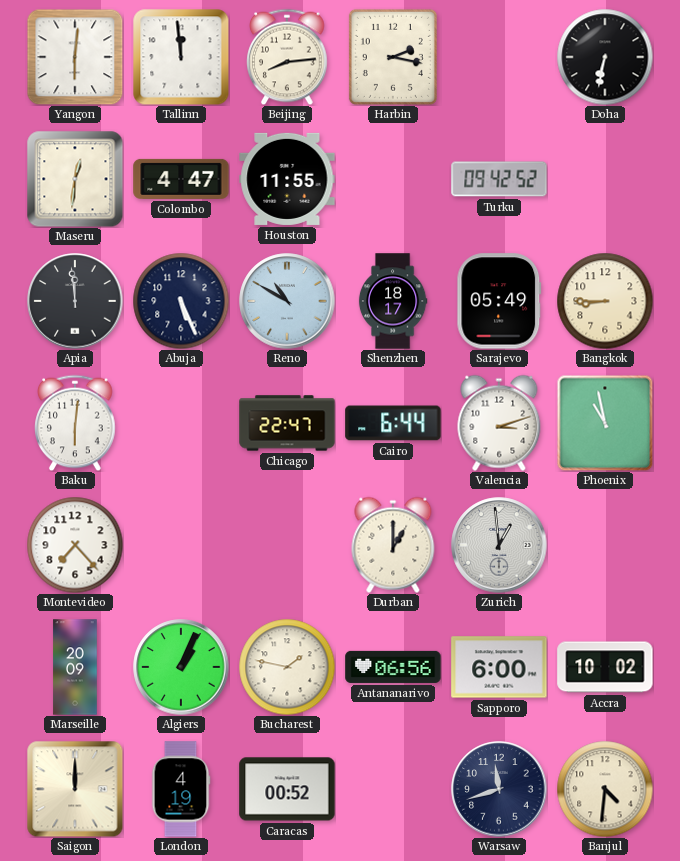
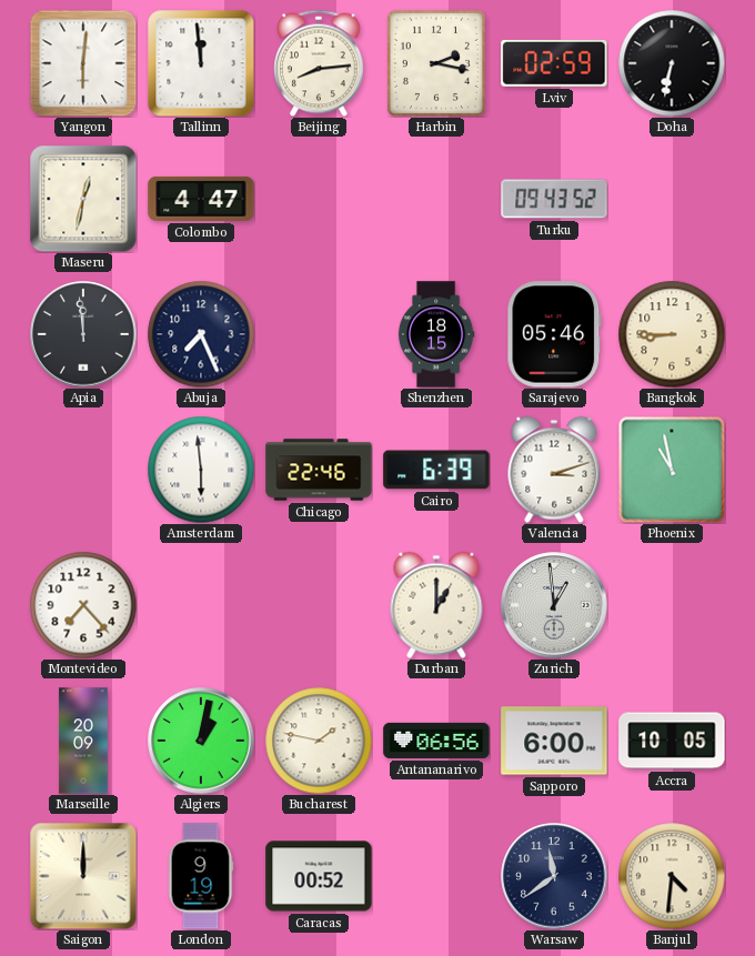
Lviv: none -> 02:59 (554, 63)
Maseru: 12:31 -> 12:32 (83, 199)
Houston: 11:55 -> none (287, 179)
Turku: 09:42 -> 09:43 (554, 199)
Abuja: 5:26 -> 7:26 (201, 334)
Reno: 10:50 -> none (287, 301)
Shenzhen: 18:17 -> 18:15 (436, 334)
Sarajevo: 05:49 -> 05:46 (554, 334)
Baku: 6:01 -> none (75, 423)
Amsterdam: none -> 5:59 (201, 470)
Chicago: 22:47 -> 22:46 (319, 470)
Cairo: 6:44 -> 6:39 (436, 470)
Algiers: 1:04 -> 1:02 (201, 741)
Accra: 10:02 -> 10:05 (672, 741)
London: 4:19 -> 9:19 (201, 876)
Warsaw: 11:42 -> 11:39 (554, 876)
